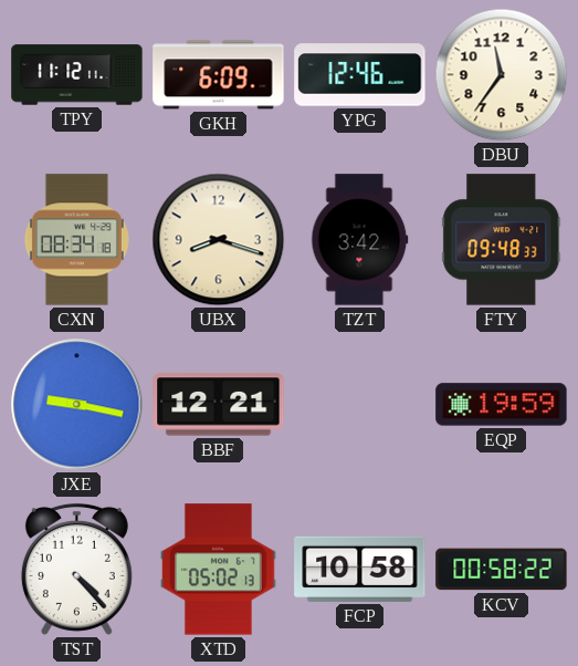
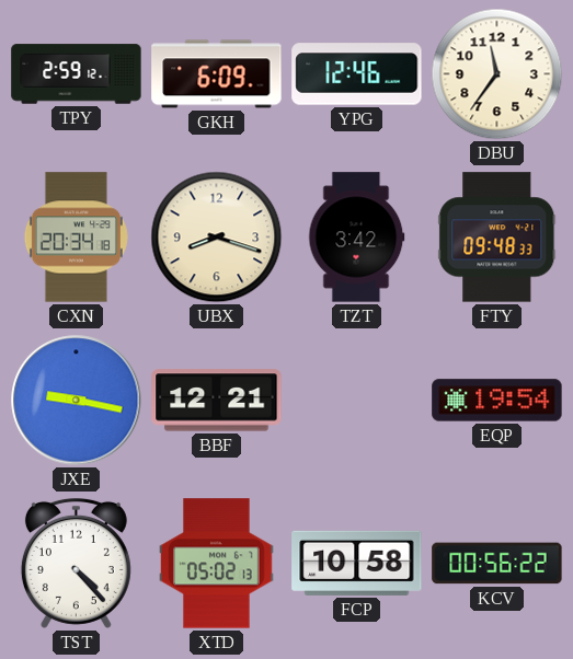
TPY: 11:12 -> 2:59 (77, 74)
CXN: 08:34 -> 20:34 (76, 238)
EQP: 19:59 -> 19:54 (497, 401)
KCV: 00:58 -> 00:56 (497, 564)
